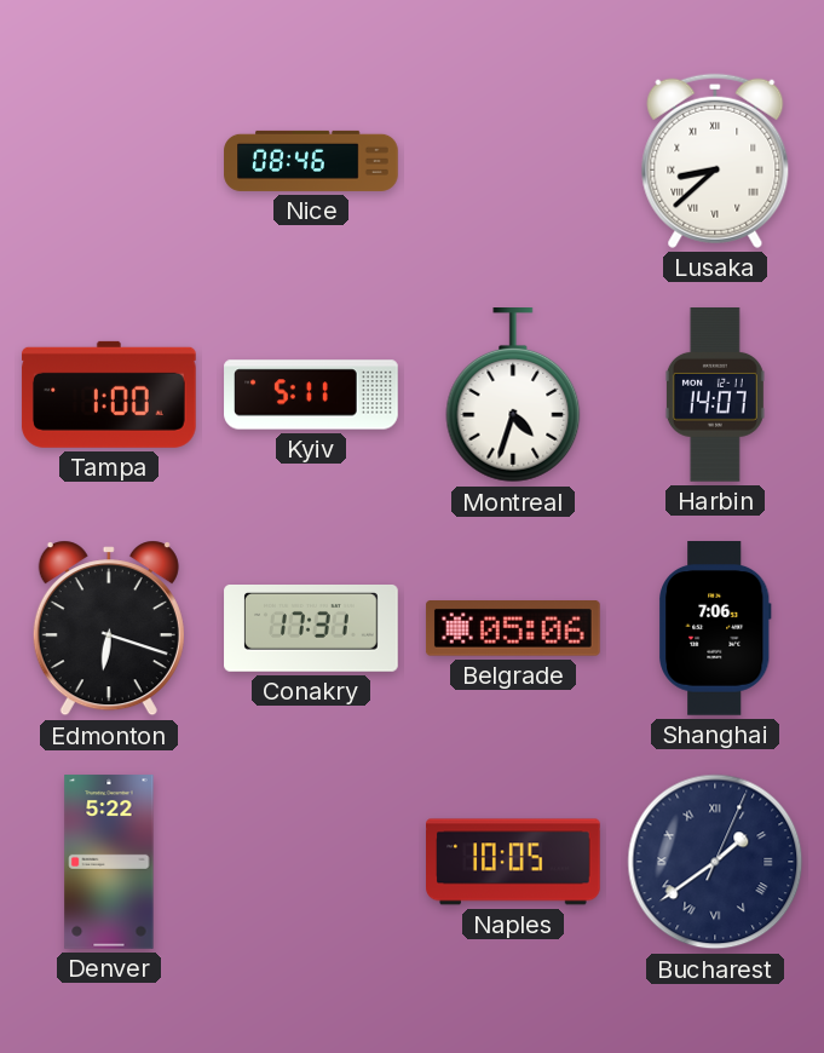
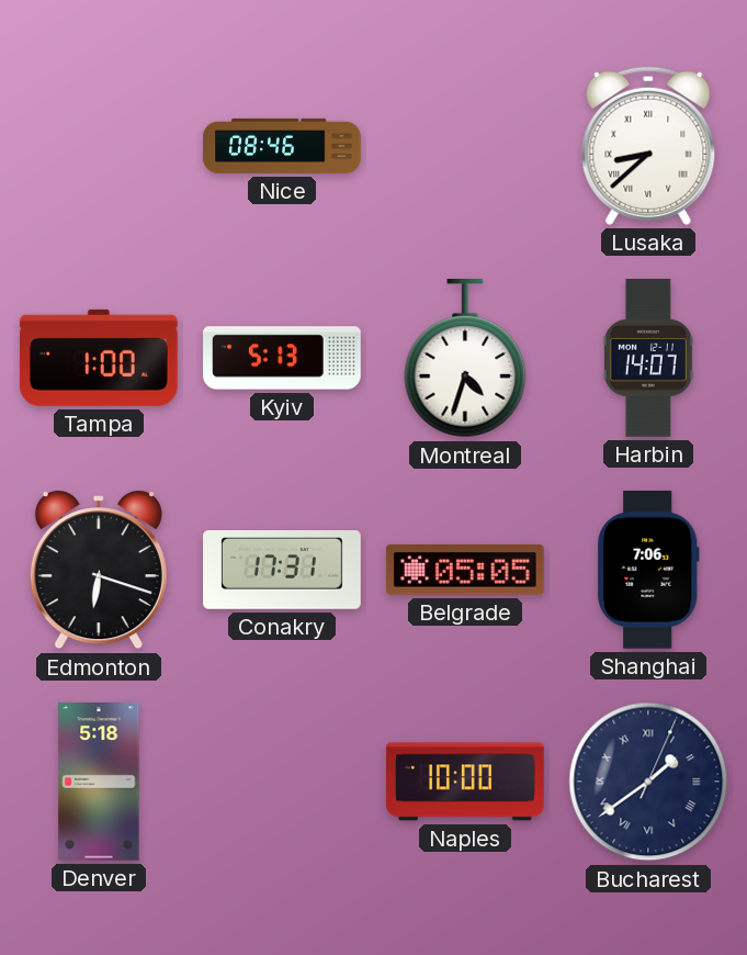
Kyiv: 5:11 -> 5:13 (282, 358)
Belgrade: 05:06 -> 05:05 (465, 570)
Denver: 5:22 -> 5:18 (99, 782)
Naples: 10:05 -> 10:00 (466, 782)
